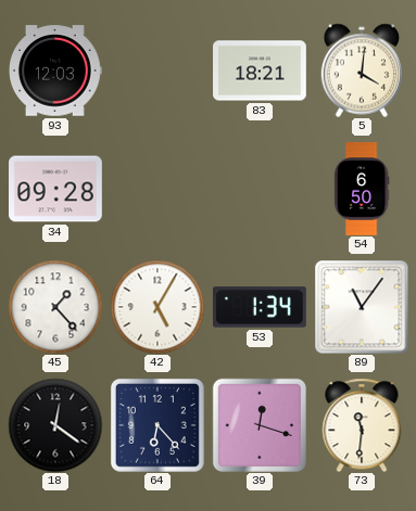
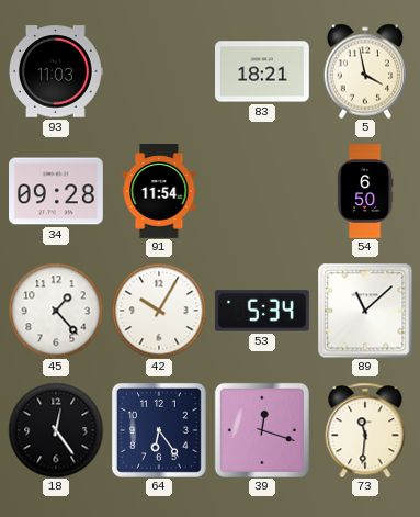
93: 12:03 -> 11:03 (57, 71)
5: 4:01 -> 3:58 (365, 71)
91: none -> 11:54 (159, 192)
42: 5:05 -> 10:05 (159, 311)
53: 1:34 -> 5:34 (262, 311)
89: 11:06 -> 11:08 (365, 311)
18: 12:21 -> 12:24 (56, 430)
64: 6:23 -> 6:24 (159, 430)
